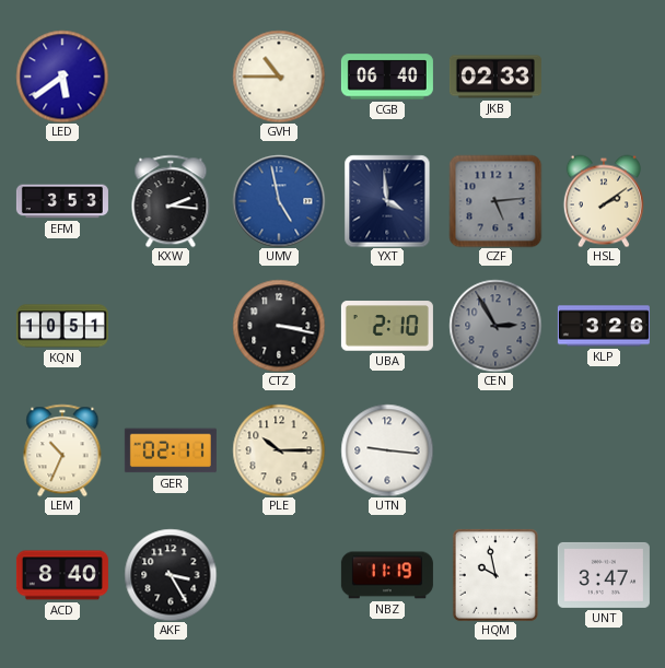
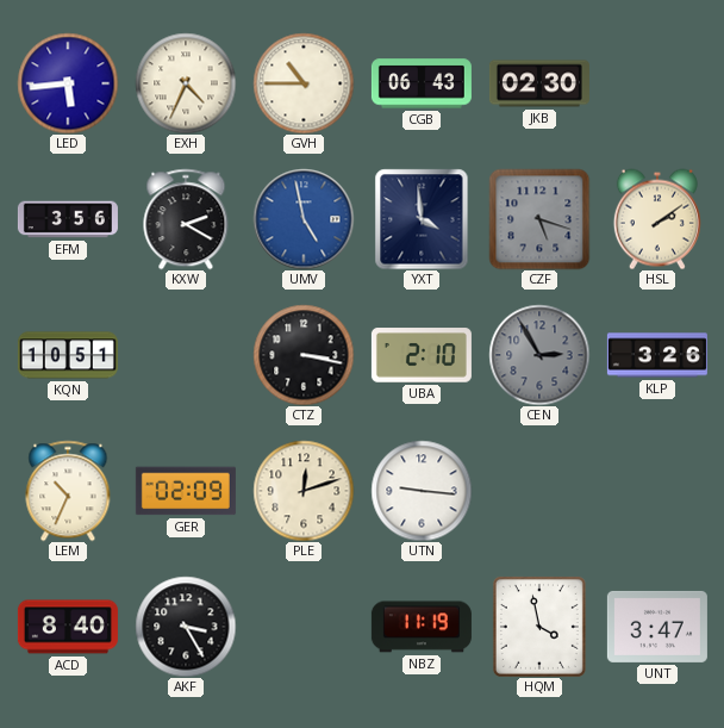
LED: 5:39 -> 5:44 (68, 83)
EXH: none -> 4:34 (186, 83)
CGB: 06:40 -> 06:43 (422, 83)
JKB: 02:33 -> 02:30 (539, 83)
EFM: 3:53 -> 3:56 (68, 219)
KXW: 2:16 -> 2:20 (186, 219)
CZF: 5:14 -> 5:18 (539, 219)
GER: 02:11 -> 02:09 (186, 491)
PLE: 10:15 -> 12:12 (304, 491)
HQM: 9:58 -> 3:58 (539, 627)
